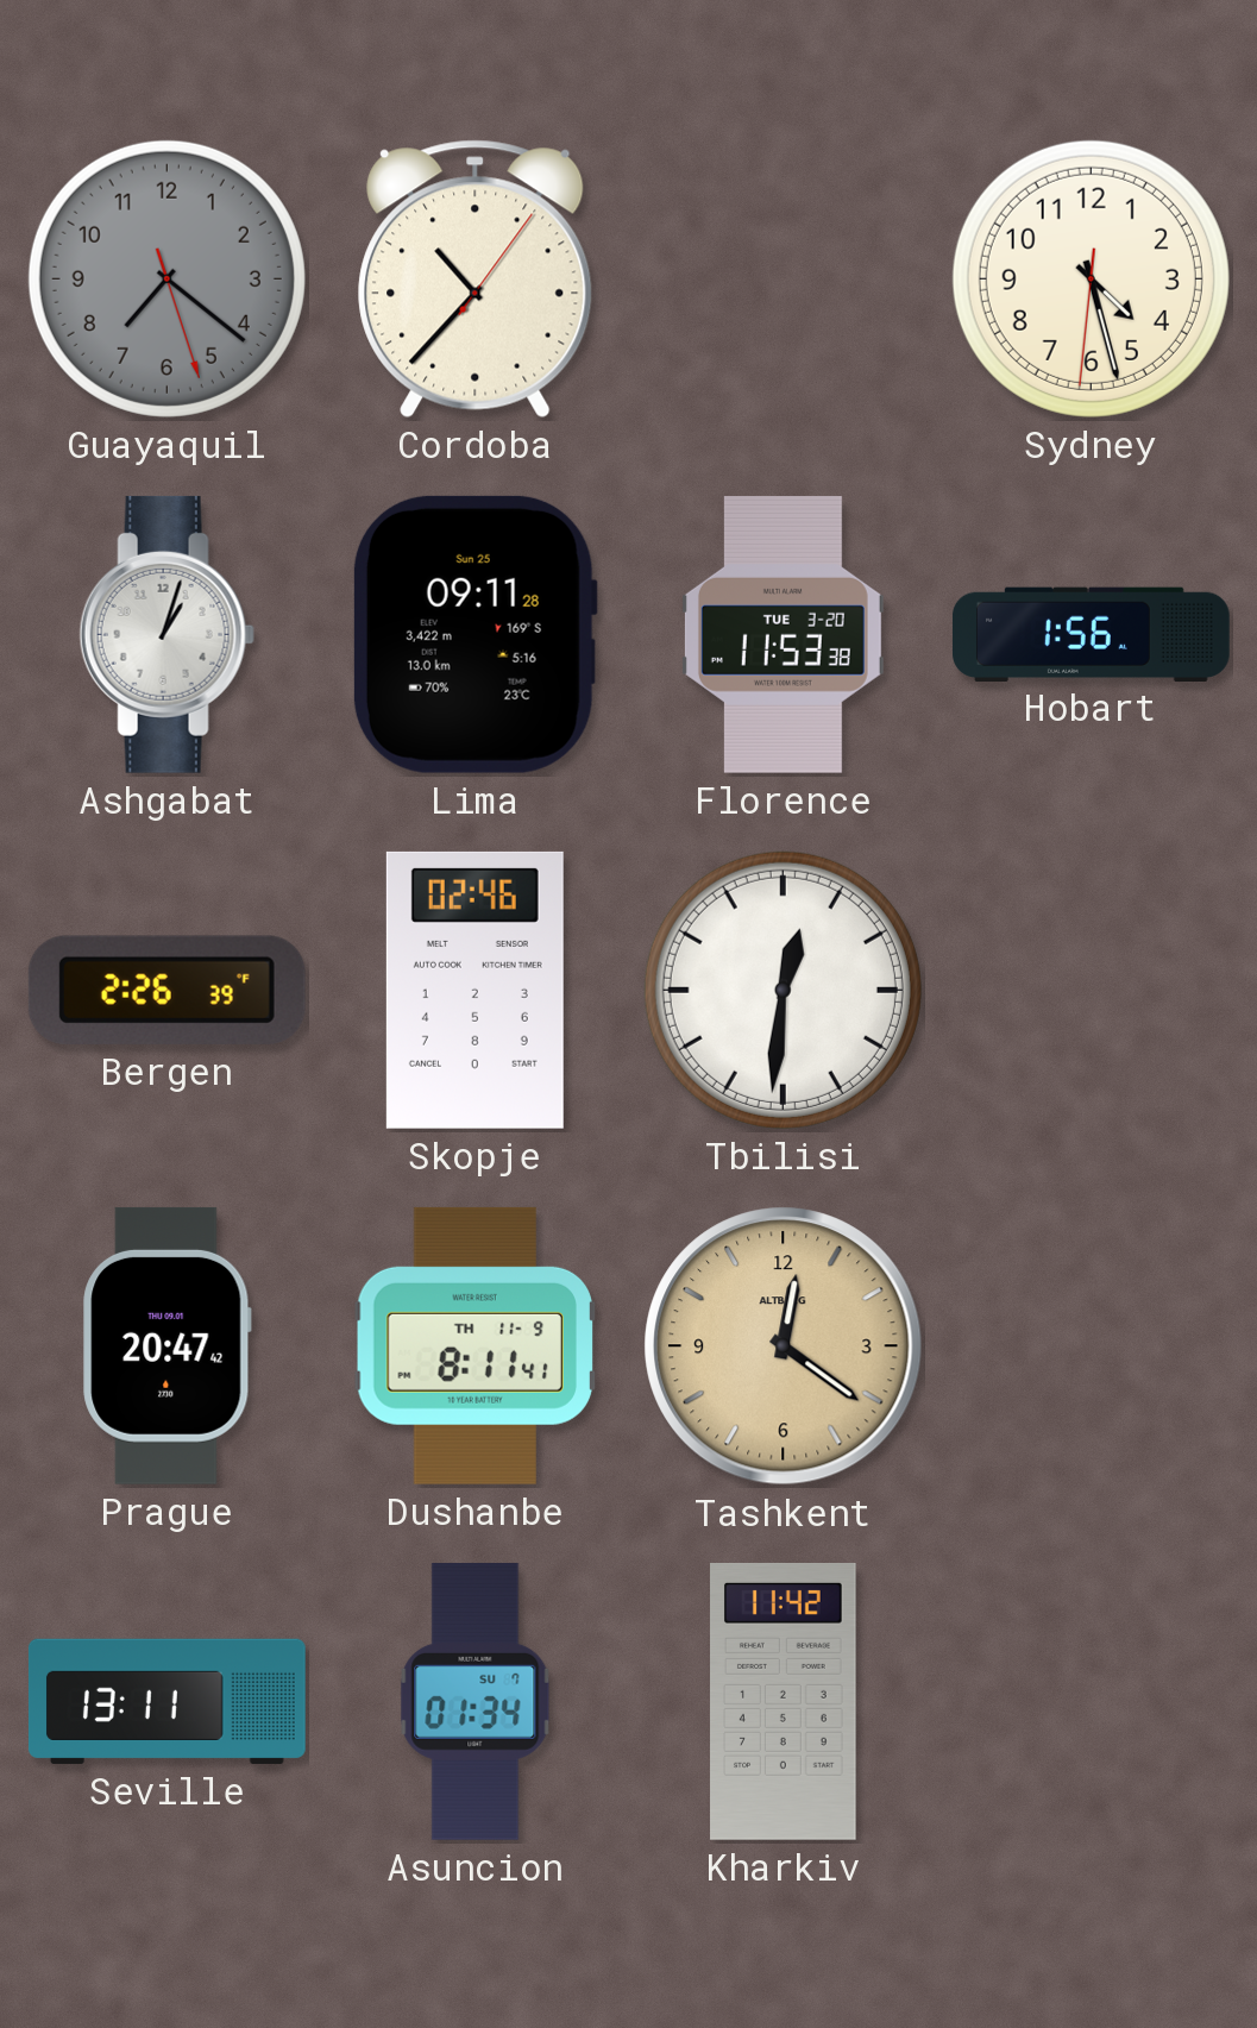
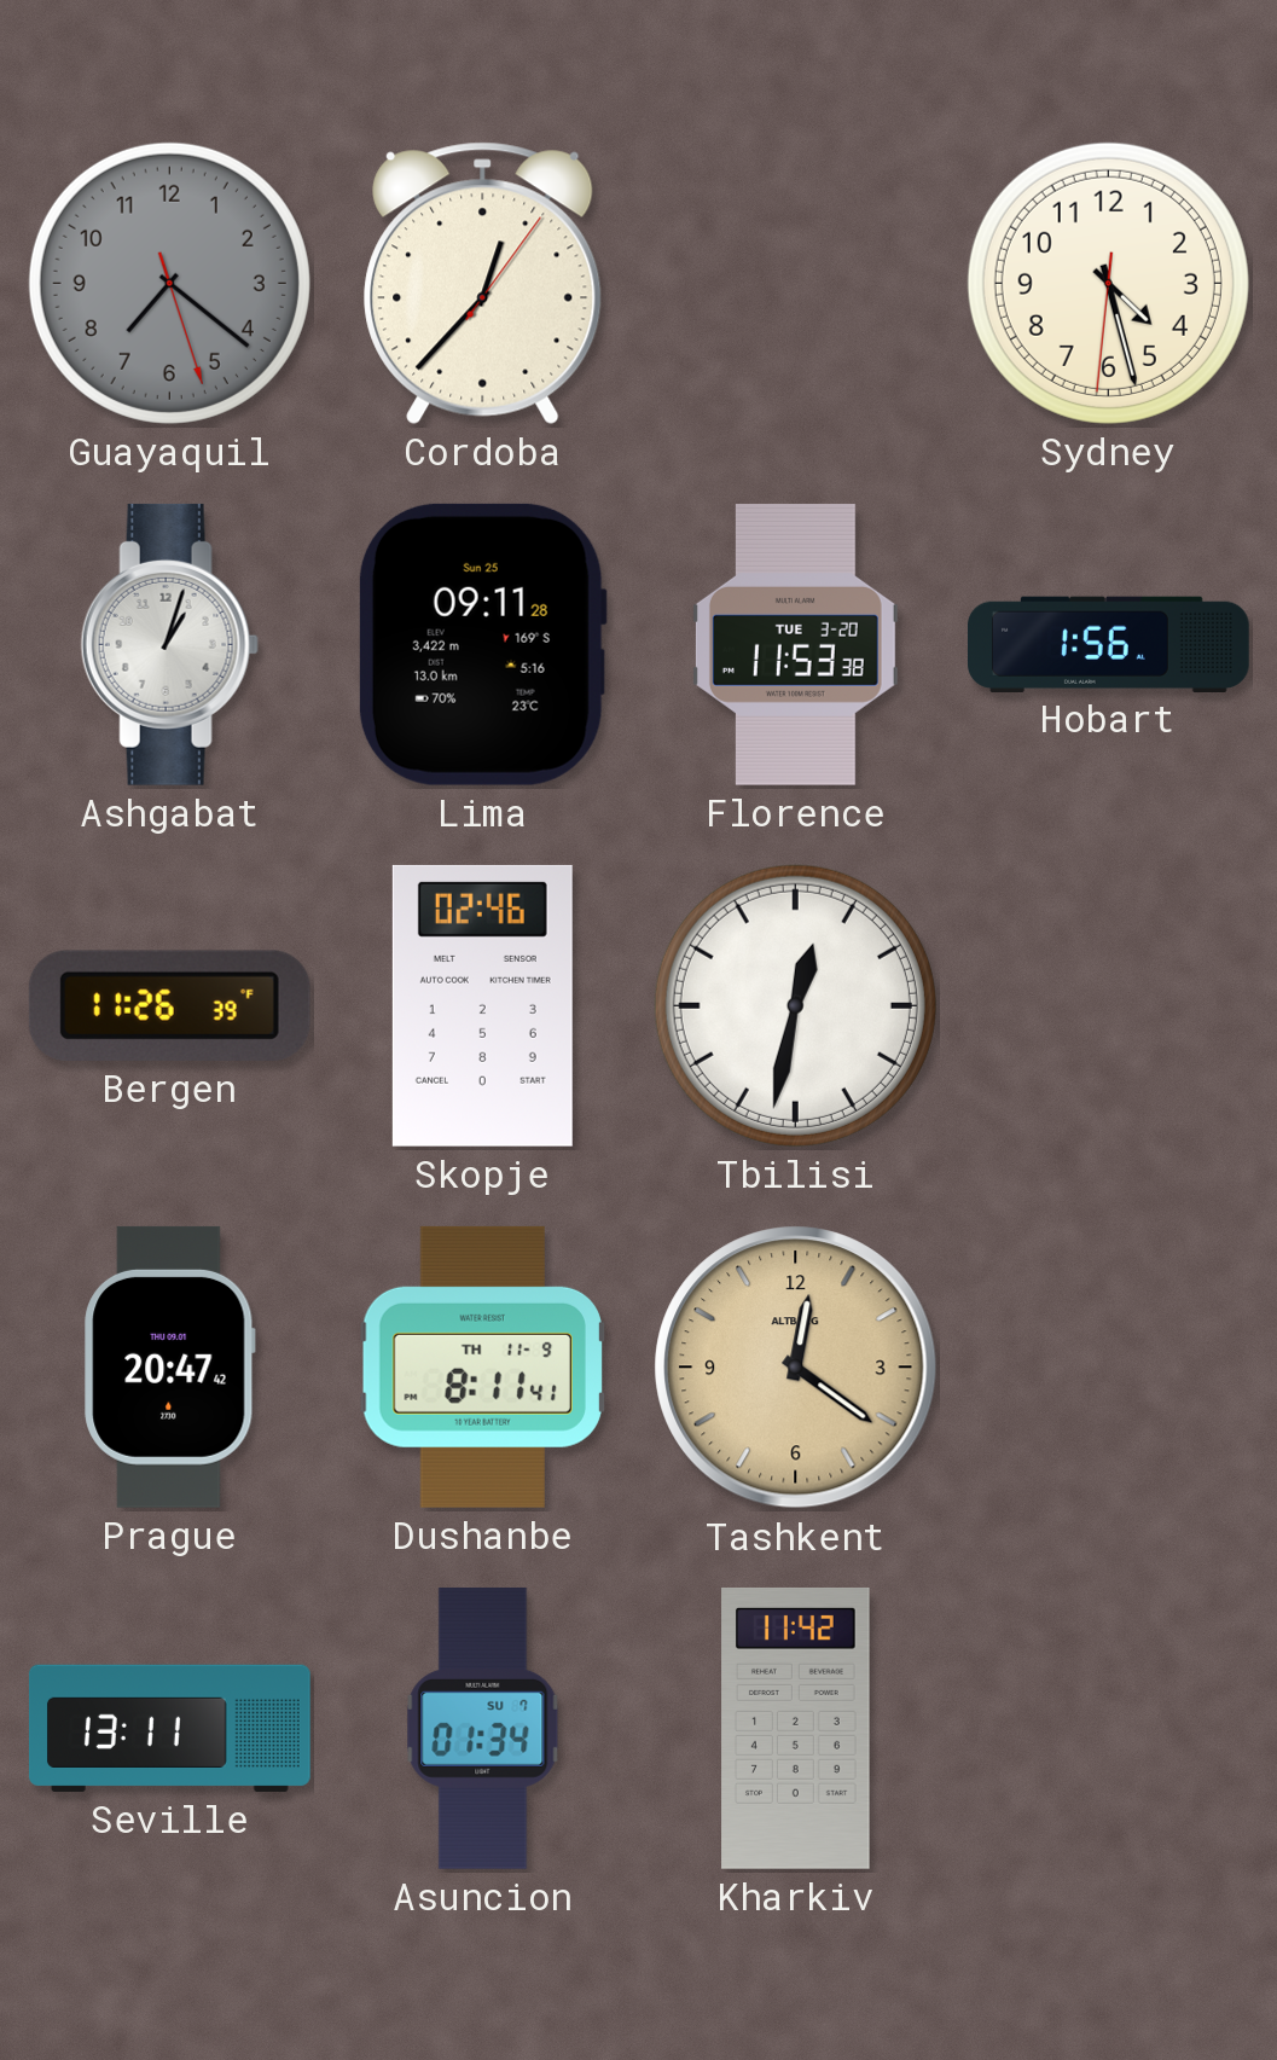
Cordoba: 10:37 -> 12:37 (483, 283)
Bergen: 2:26 -> 11:26 (169, 1005)
Tbilisi: 12:31 -> 12:32 (795, 1005)
